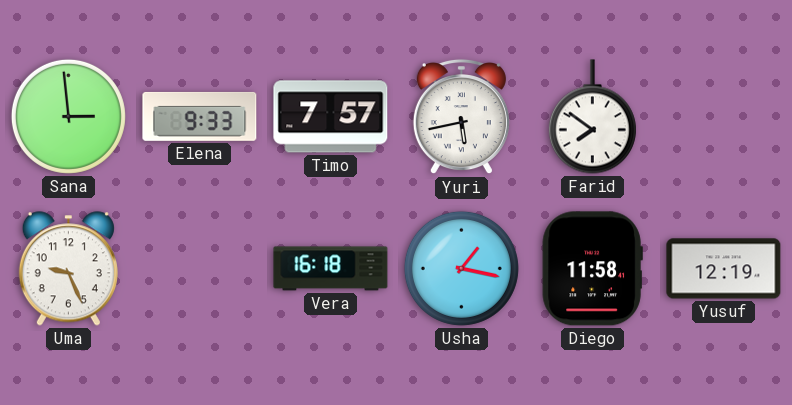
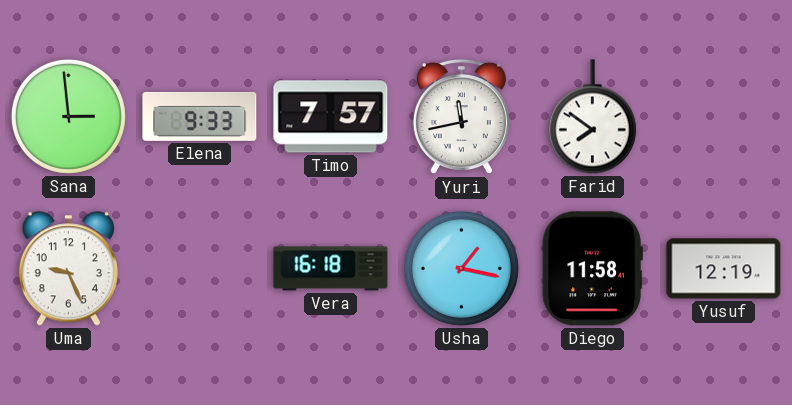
Yuri: 5:43 -> 11:43 (461, 117)
